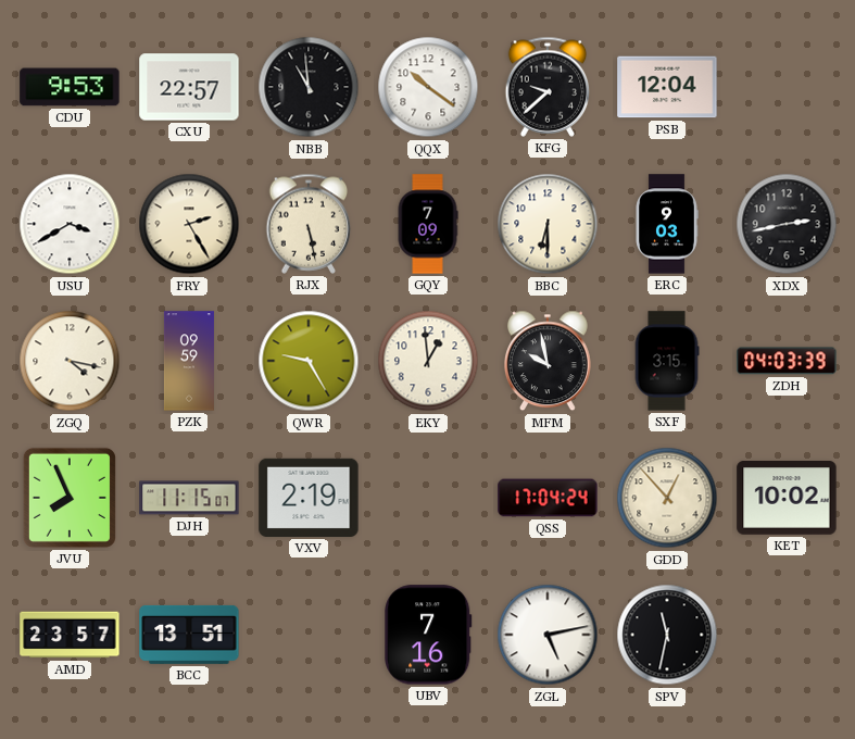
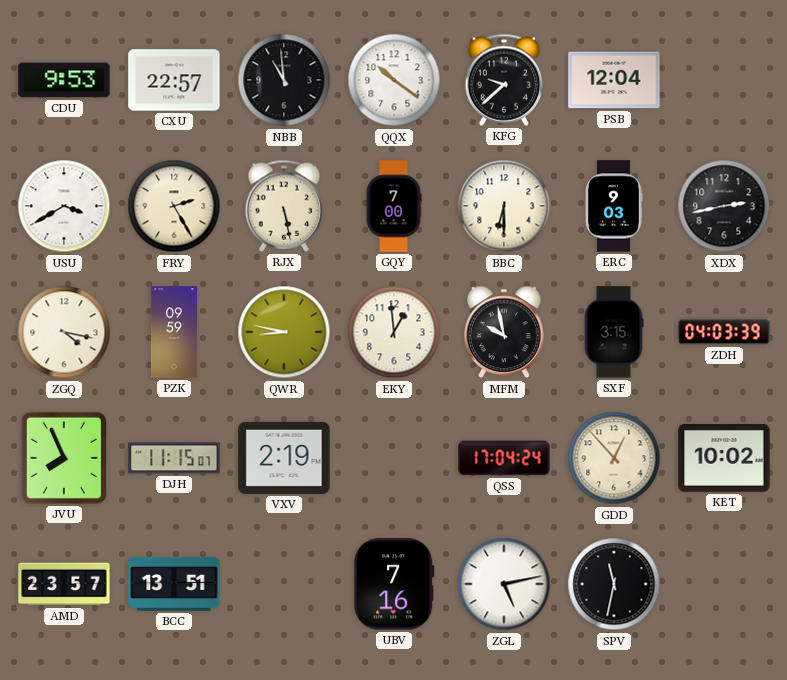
GQY: 7:09 -> 7:00 (394, 206)
QWR: 9:25 -> 8:47 (284, 332)
